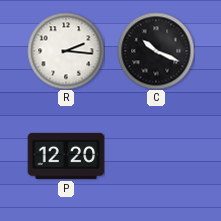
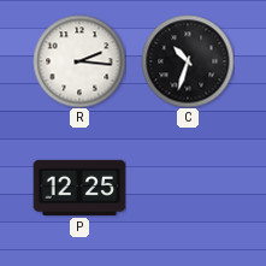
C: 10:19 -> 10:33 (188, 61)
P: 12:20 -> 12:25 (79, 188)
